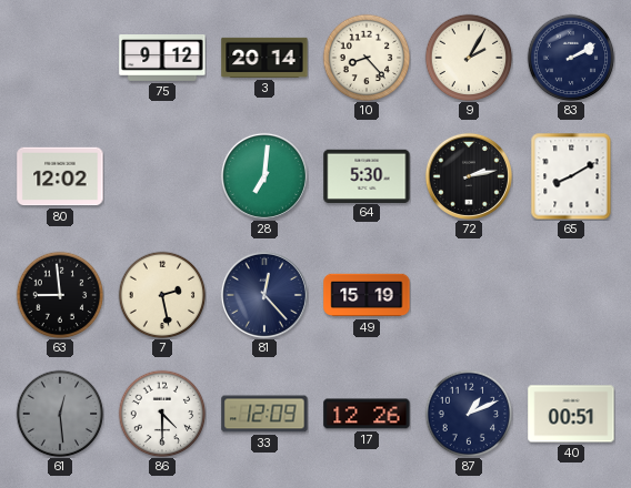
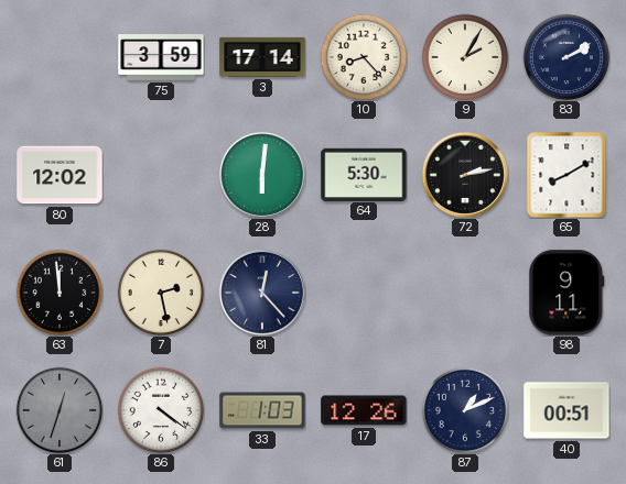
75: 9:12 -> 3:59 (161, 58)
3: 20:14 -> 17:14 (262, 57)
28: 7:01 -> 6:01 (262, 175)
63: 8:59 -> 11:59 (60, 293)
49: 15:19 -> none (367, 295)
98: none -> 9:11 (566, 293)
61: 12:29 -> 12:33 (60, 410)
86: 4:30 -> 4:21 (161, 410)
33: 12:09 -> 1:03 (262, 410)
